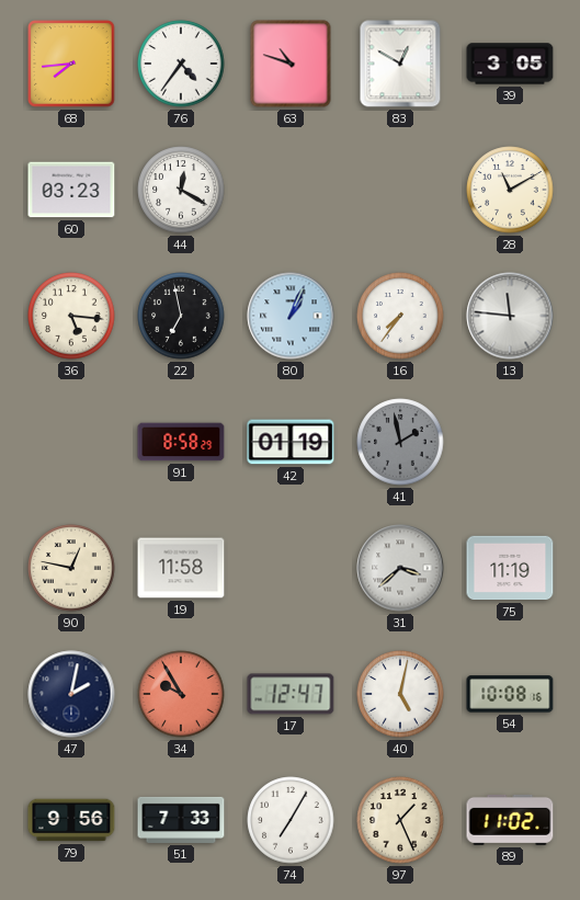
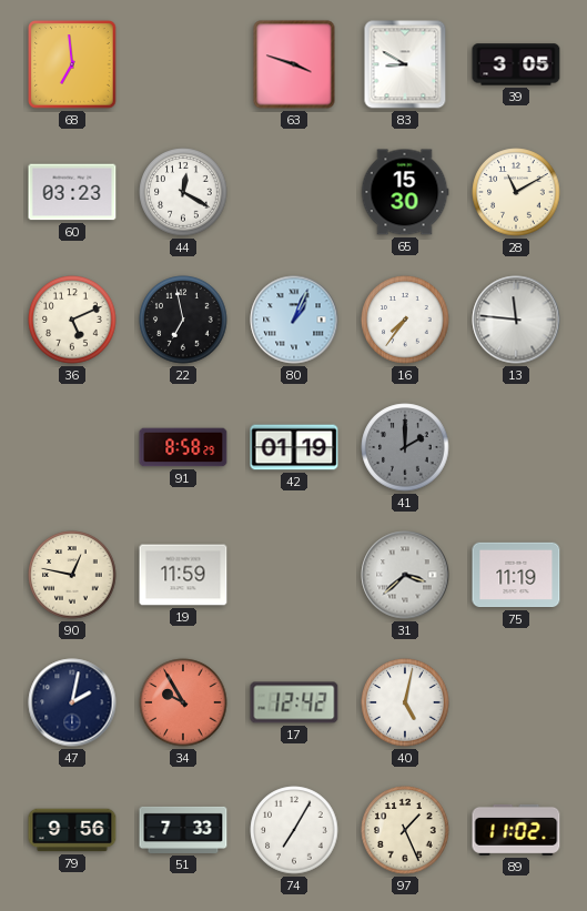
68: 7:44 -> 6:59 (72, 64)
76: 4:36 -> none (181, 64)
63: 10:48 -> 3:48 (294, 64)
83: 12:50 -> 8:50 (405, 64)
65: none -> 15:30 (405, 192)
36: 5:16 -> 5:11 (72, 320)
41: 1:58 -> 2:00 (405, 447)
19: 11:58 -> 11:59 (183, 575)
17: 12:47 -> 12:42 (294, 702)
54: 10:08 -> none (510, 694)
